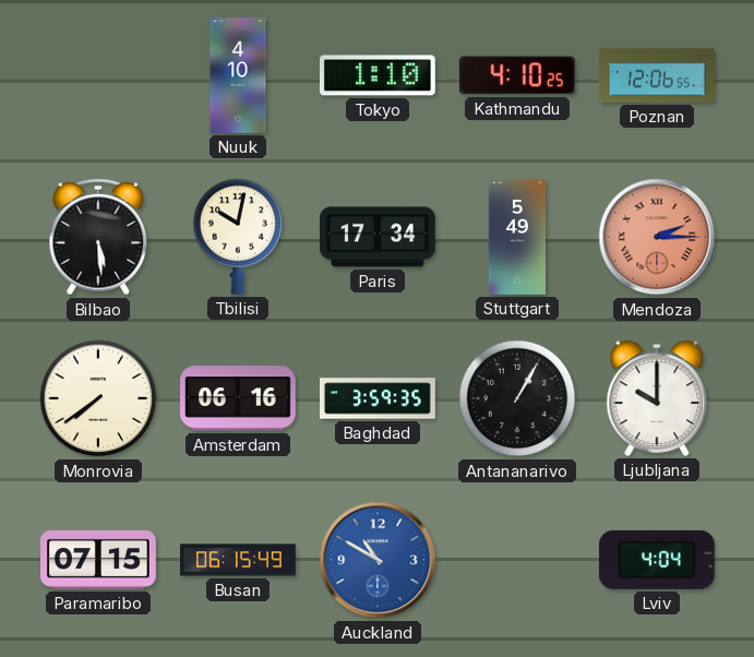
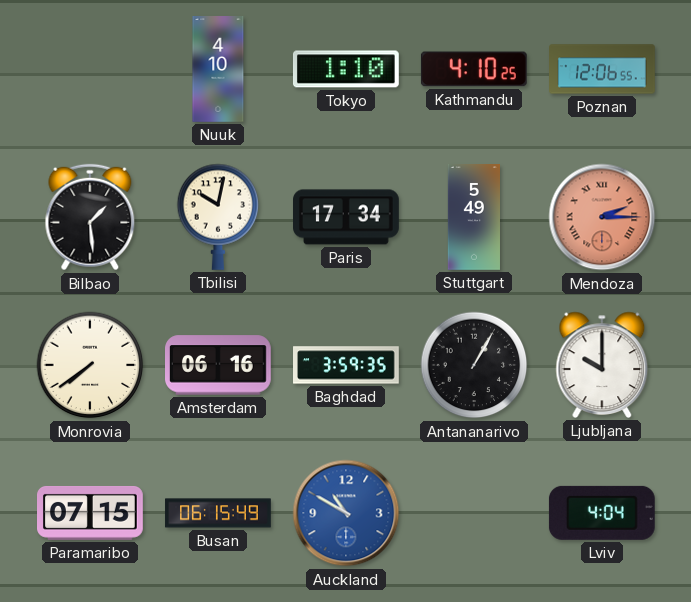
Bilbao: 5:29 -> 1:29 (90, 217)
